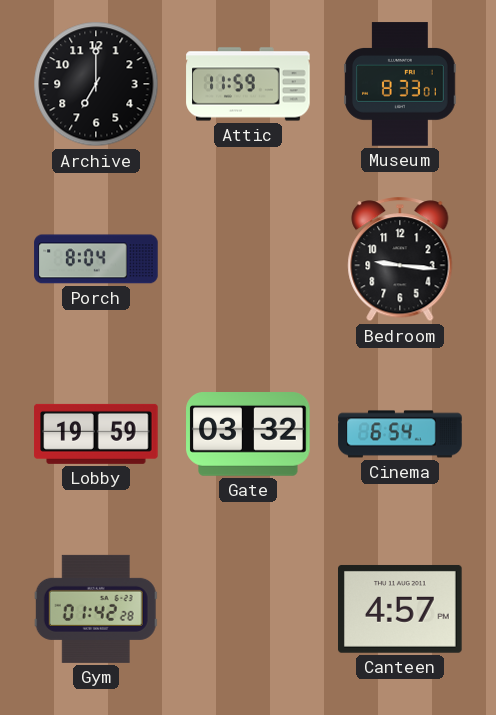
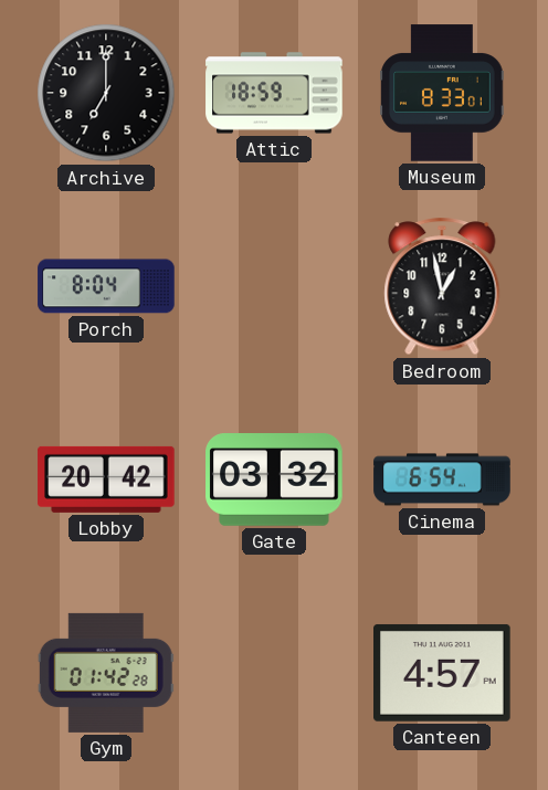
Attic: 11:59 -> 18:59 (274, 93)
Bedroom: 9:16 -> 12:58 (442, 286)
Lobby: 19:59 -> 20:42 (106, 480)
